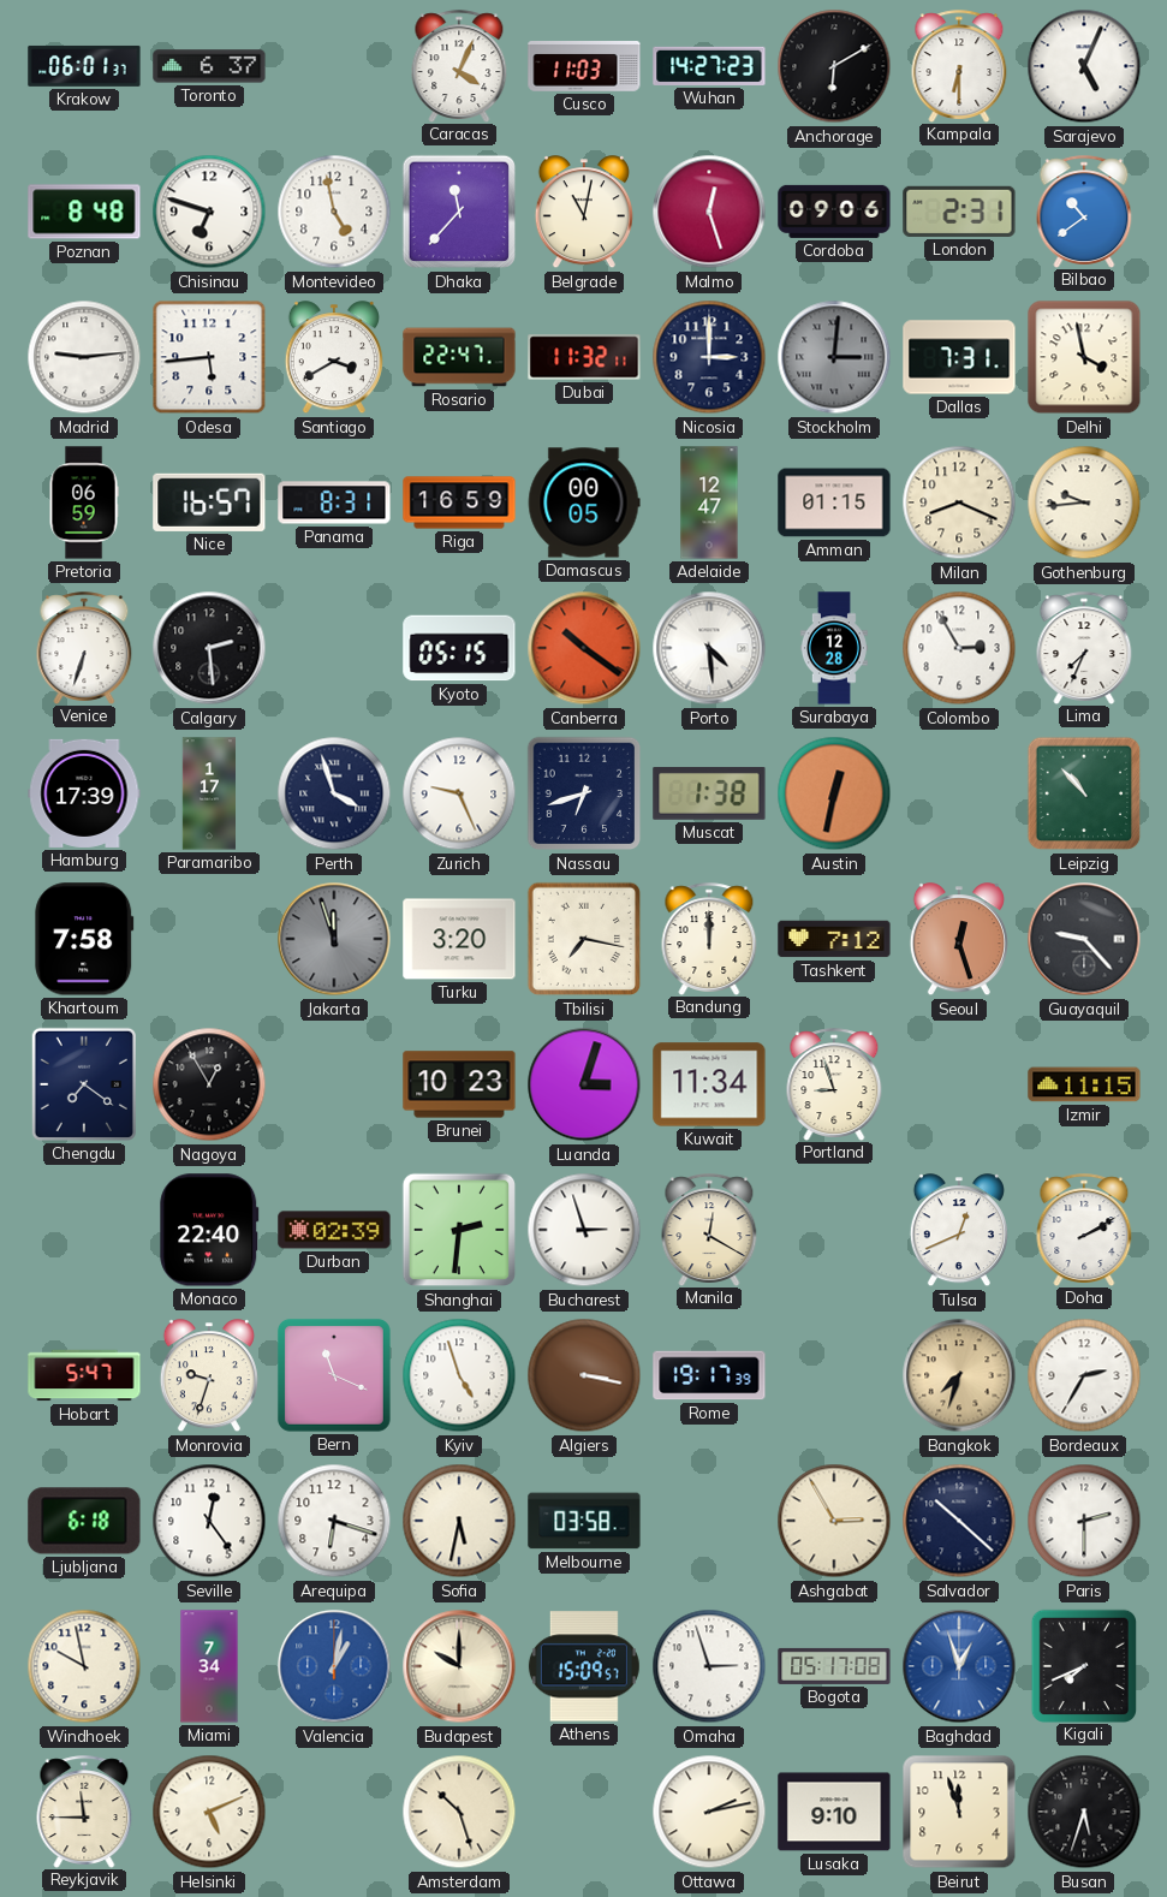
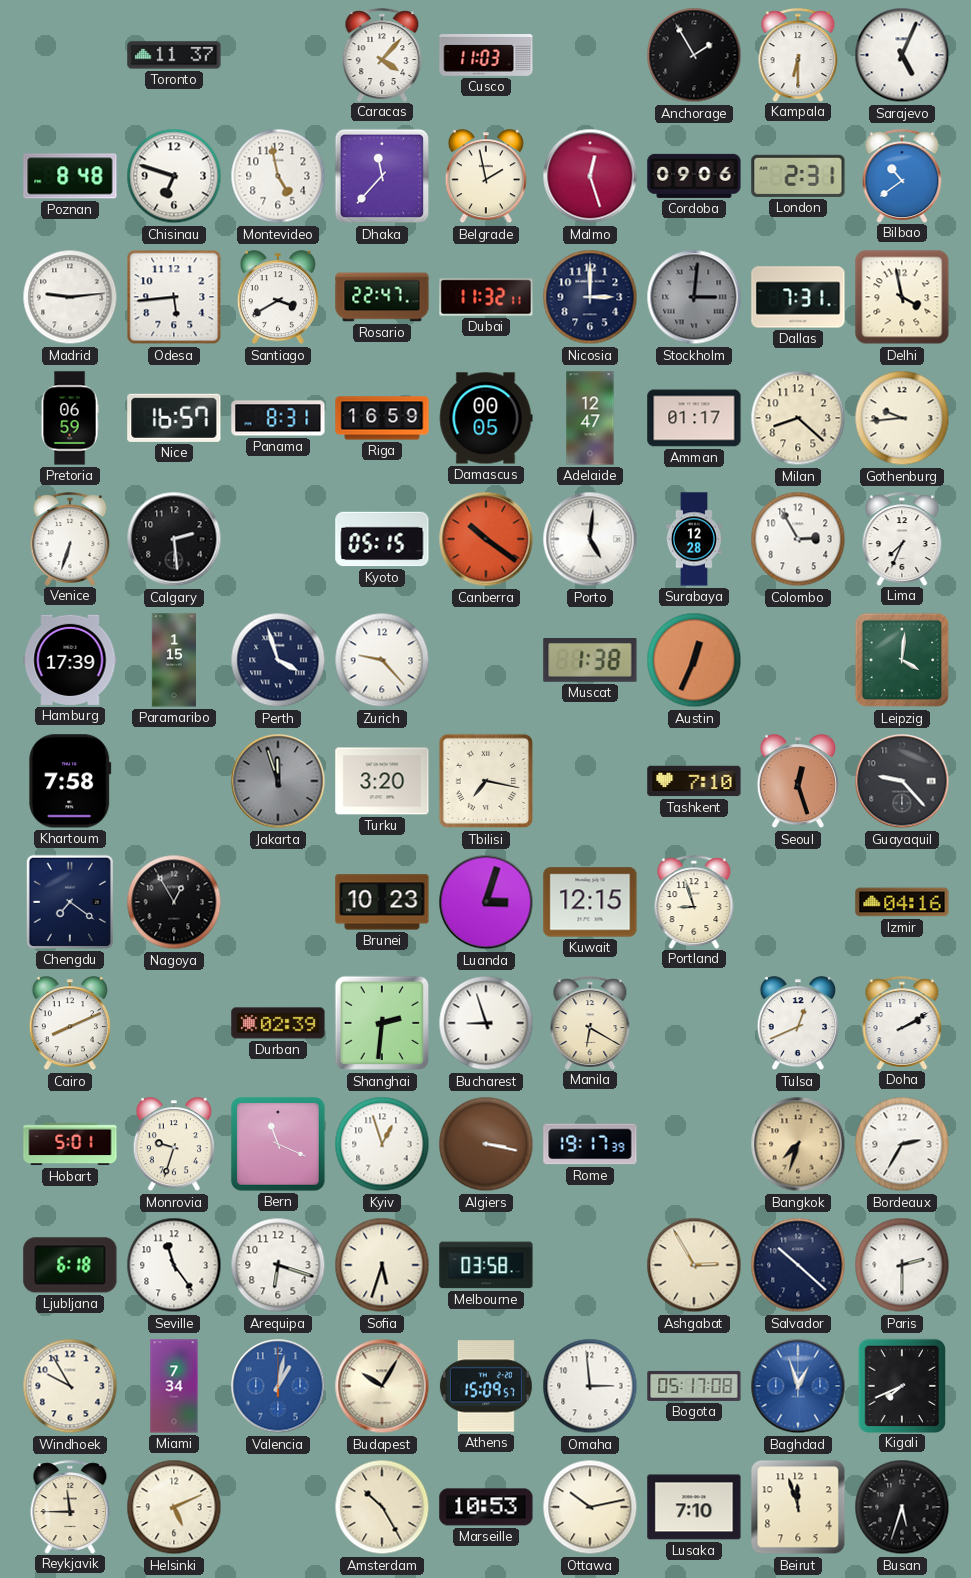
Krakow: 06:01 -> none (84, 66)
Toronto: 6:37 -> 11:37 (174, 55)
Caracas: 4:04 -> 4:07 (382, 55)
Wuhan: 14:27 -> none (709, 66)
Anchorage: 6:10 -> 1:55 (694, 55)
Belgrade: 11:02 -> 1:58 (486, 177)
Amman: 01:15 -> 01:17 (694, 418)
Milan: 8:19 -> 8:22 (798, 418)
Porto: 4:29 -> 5:01 (590, 539)
Paramaribo: 1:17 -> 1:15 (173, 660)
Zurich: 9:26 -> 9:23 (382, 660)
Nassau: 6:42 -> none (584, 793)
Austin: 12:32 -> 12:34 (694, 660)
Leipzig: 10:53 -> 4:01 (902, 660)
Bandung: 12:00 -> none (709, 939)
Tashkent: 7:12 -> 7:10 (694, 781)
Kuwait: 11:34 -> 12:15 (590, 902)
Izmir: 11:15 -> 04:16 (902, 902)
Cairo: none -> 8:11 (70, 1024)
Monaco: 22:40 -> none (209, 1230)
Bucharest: 2:57 -> 8:57 (486, 1023)
Manila: 12:20 -> 6:20 (590, 1023)
Hobart: 5:47 -> 5:01 (70, 1144)
Kyiv: 4:57 -> 12:57 (382, 1144)
Seville: 12:24 -> 11:24 (174, 1265)
Sofia: 5:32 -> 5:33 (382, 1265)
Windhoek: 9:58 -> 9:55 (70, 1386)
Budapest: 10:00 -> 10:05 (382, 1386)
Omaha: 2:57 -> 2:59 (590, 1386)
Amsterdam: 10:27 -> 10:25 (382, 1507)
Marseille: none -> 10:53 (486, 1507)
Ottawa: 2:13 -> 10:13 (590, 1507)
Lusaka: 9:10 -> 7:10 (694, 1507)
